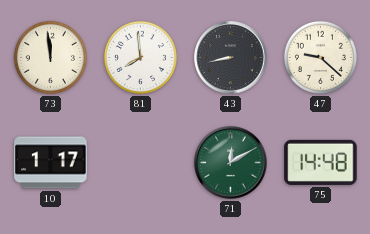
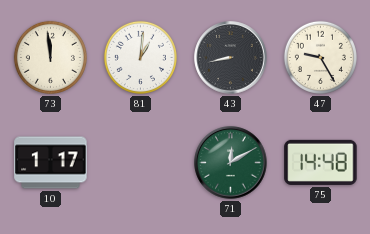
81: 7:59 -> 1:01 (140, 57)
47: 9:22 -> 9:25 (320, 57)
